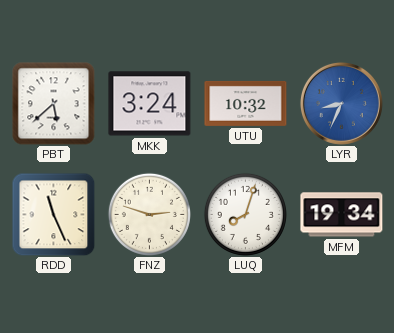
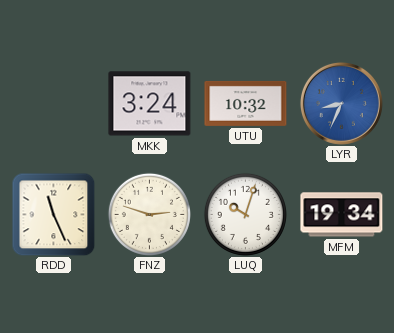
PBT: 5:38 -> none (54, 104)
LUQ: 8:03 -> 10:03 (245, 214)
